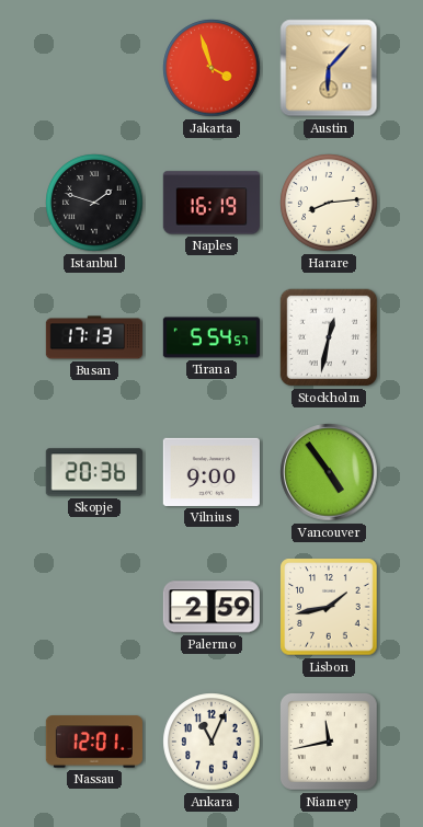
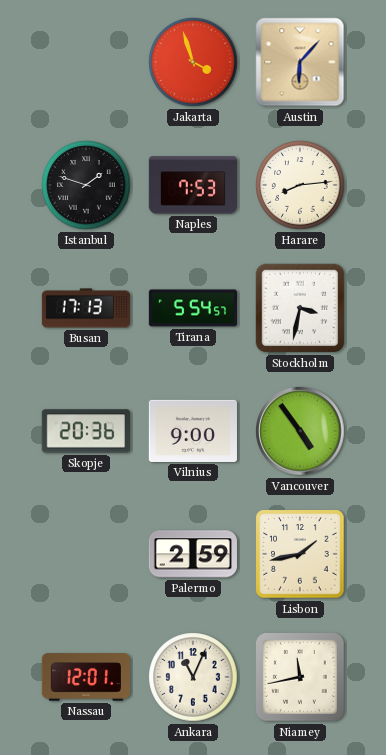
Naples: 16:19 -> 7:53 (193, 185)
Stockholm: 12:32 -> 3:32 (300, 308)
